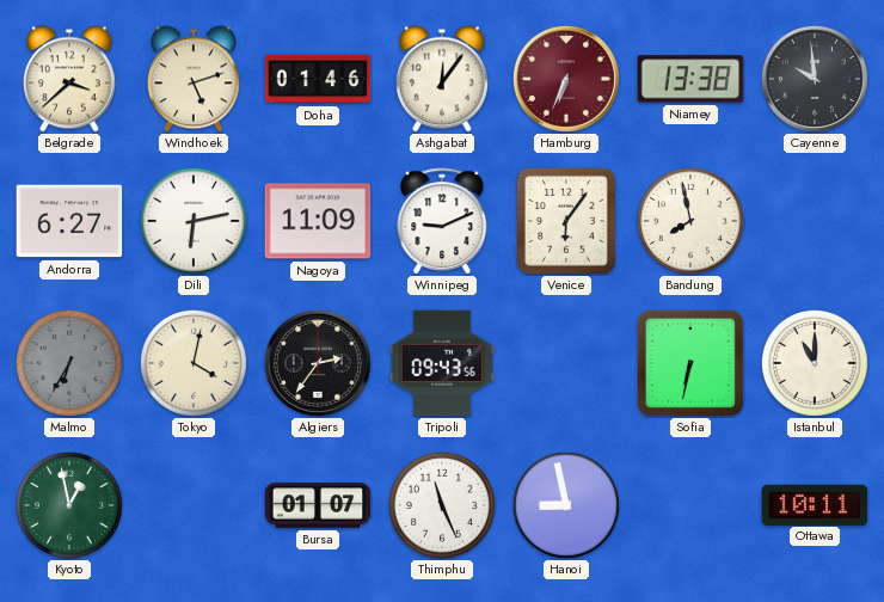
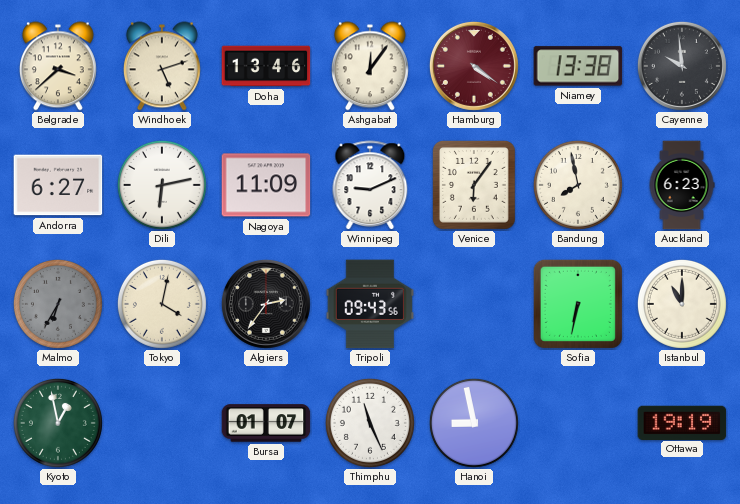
Doha: 01:46 -> 13:46 (266, 66)
Hamburg: 6:34 -> 4:21 (474, 66)
Auckland: none -> 6:23 (682, 185)
Ottawa: 10:11 -> 19:19 (682, 422)
